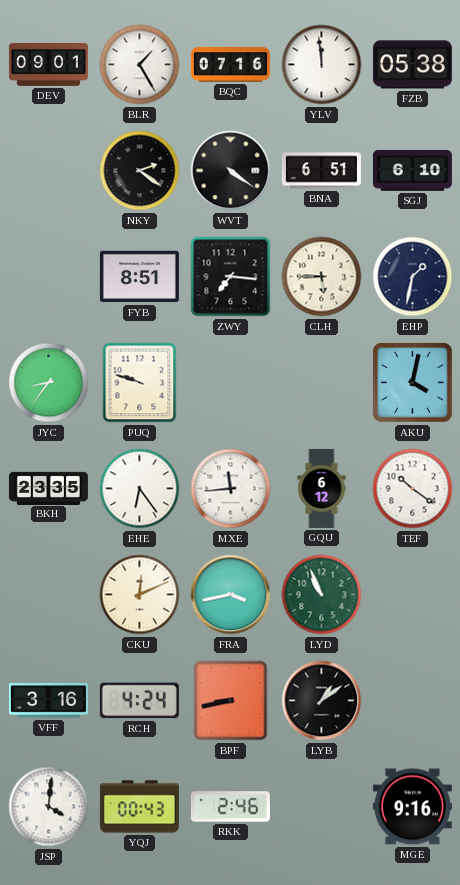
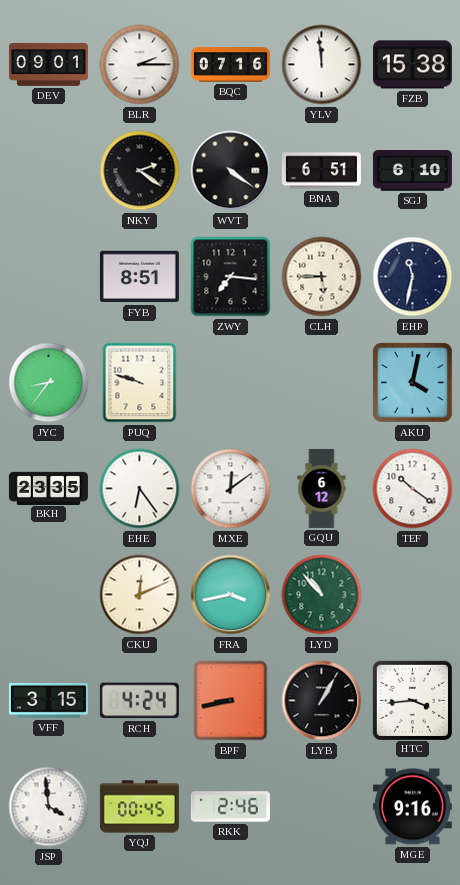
BLR: 1:25 -> 2:15 (140, 65)
FZB: 05:38 -> 15:38 (412, 65)
EHP: 1:32 -> 11:32 (413, 277)
MXE: 11:44 -> 12:09 (231, 489)
LYD: 10:56 -> 10:53 (322, 595)
VFF: 3:16 -> 3:15 (48, 700)
LYB: 1:09 -> 1:05 (322, 701)
HTC: none -> 3:44 (412, 700)
JSP: 4:01 -> 3:59 (49, 807)
YQJ: 00:43 -> 00:45 (139, 807)
